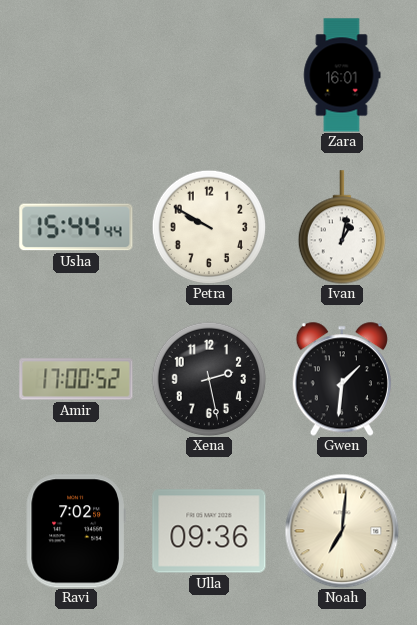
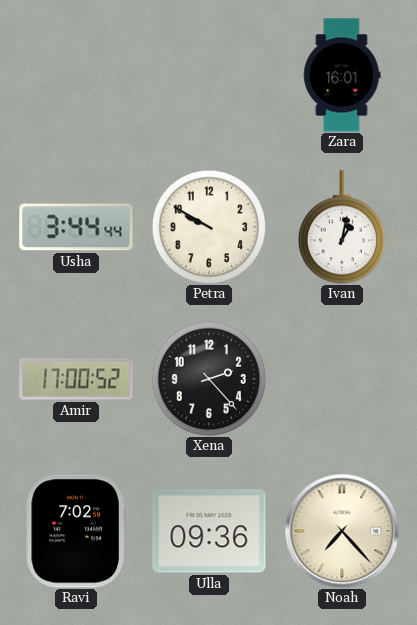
Usha: 15:44 -> 3:44 (76, 227)
Xena: 2:28 -> 2:23 (209, 379)
Gwen: 1:31 -> none (342, 379)
Noah: 7:01 -> 7:23 (342, 531)
